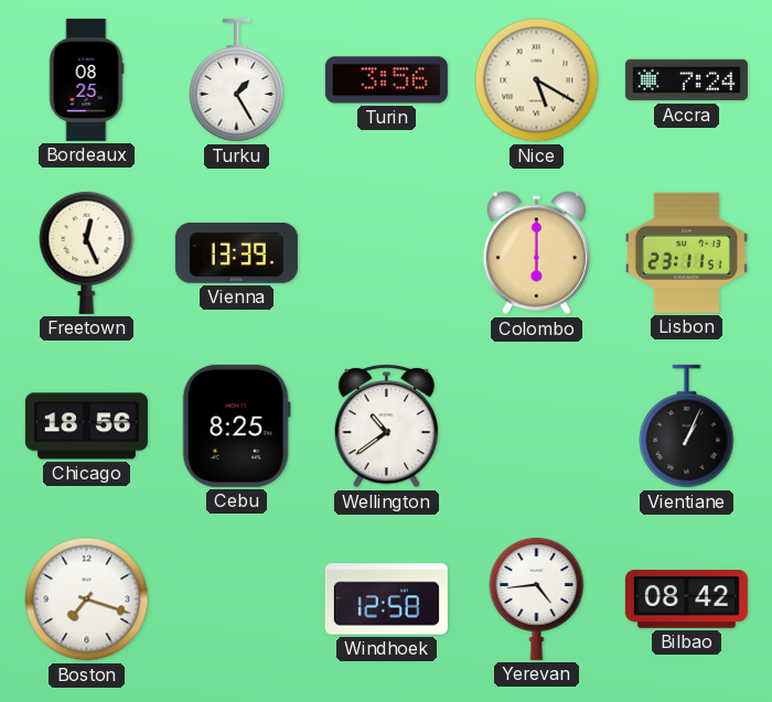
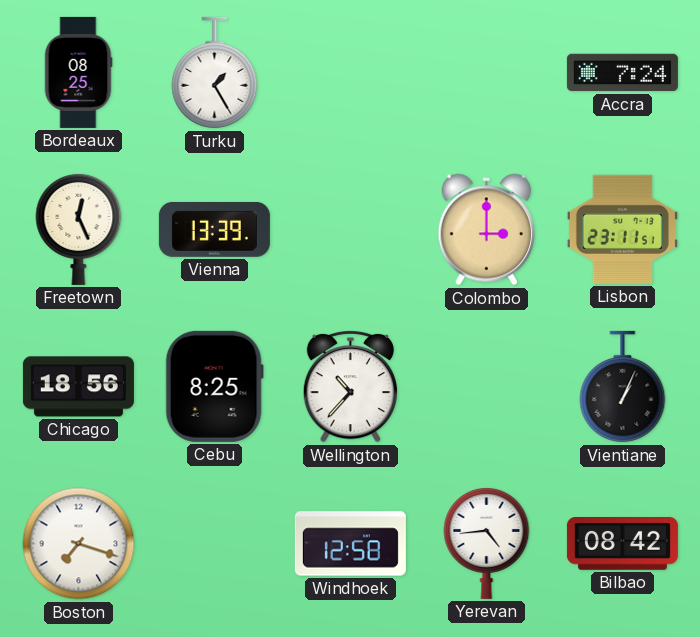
Turin: 3:56 -> none (386, 80)
Nice: 5:20 -> none (537, 80)
Colombo: 6:00 -> 3:00 (486, 230)
Wellington: 10:39 -> 10:37 (350, 386)
